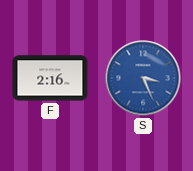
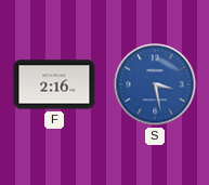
S: 3:26 -> 3:28 (155, 84)
